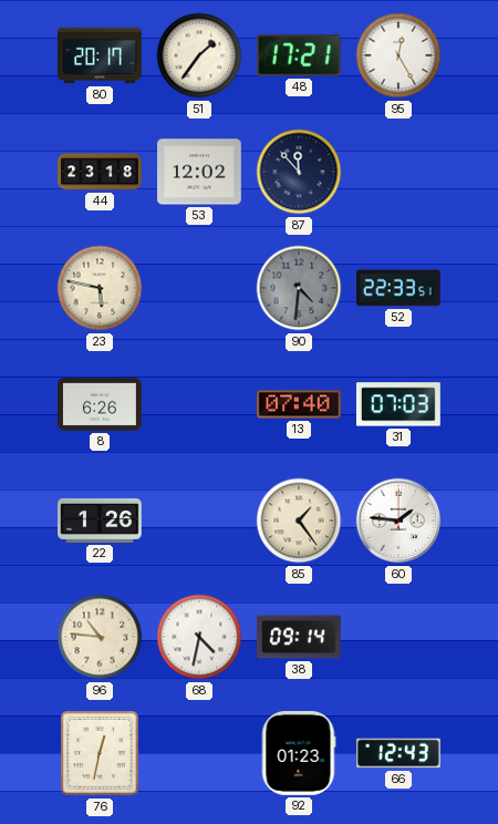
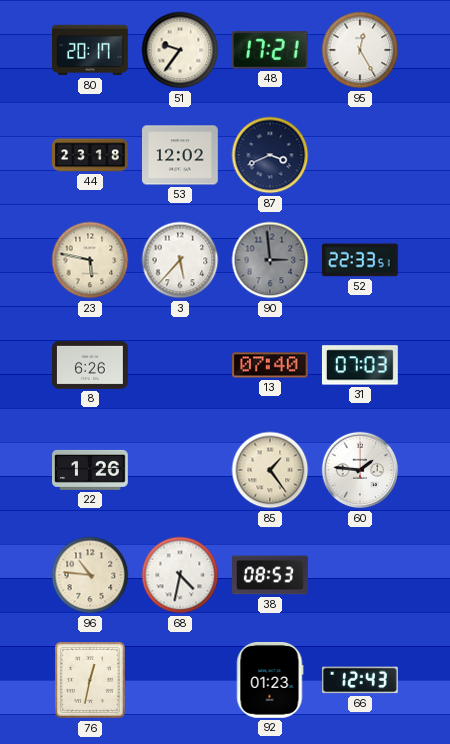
51: 1:36 -> 9:36 (180, 50)
87: 11:53 -> 3:41 (270, 155)
3: none -> 5:37 (180, 260)
90: 4:31 -> 2:59 (270, 260)
38: 09:14 -> 08:53 (271, 575)
